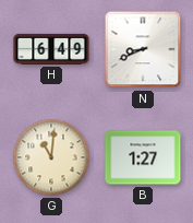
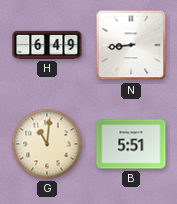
N: 8:41 -> 8:44 (131, 45)
B: 1:27 -> 5:51 (131, 144)
